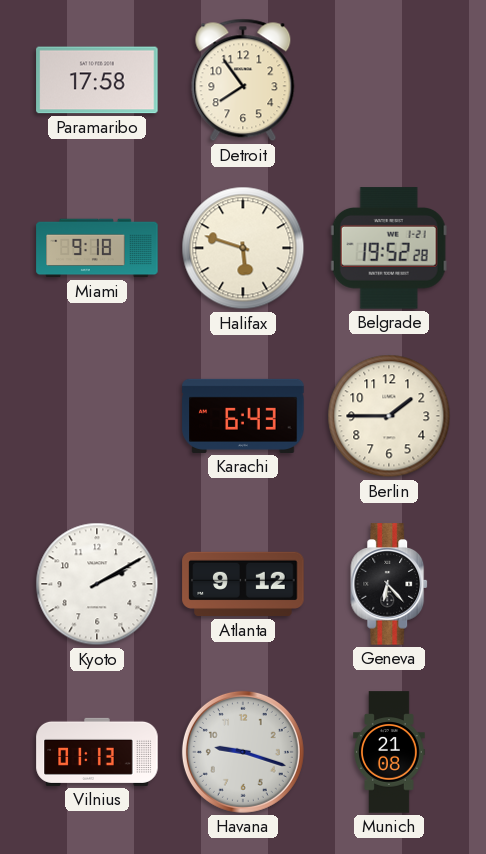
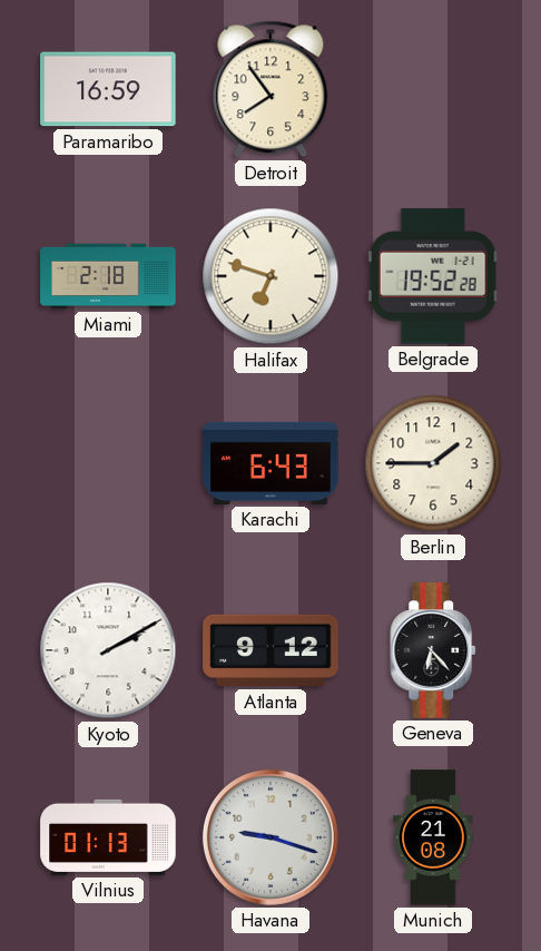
Paramaribo: 17:58 -> 16:59 (108, 89)
Miami: 9:18 -> 2:18 (108, 276)
Halifax: 5:48 -> 6:48 (270, 276)
